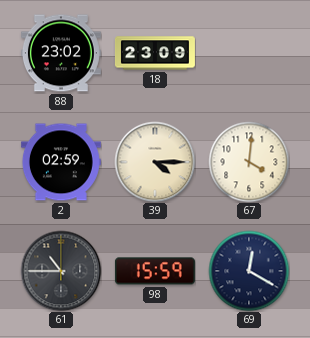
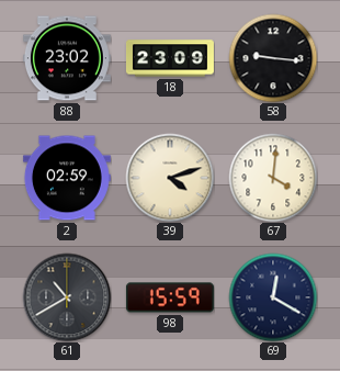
58: none -> 9:16 (273, 58)
39: 4:15 -> 4:12 (170, 178)
61: 10:45 -> 10:40 (67, 297)
